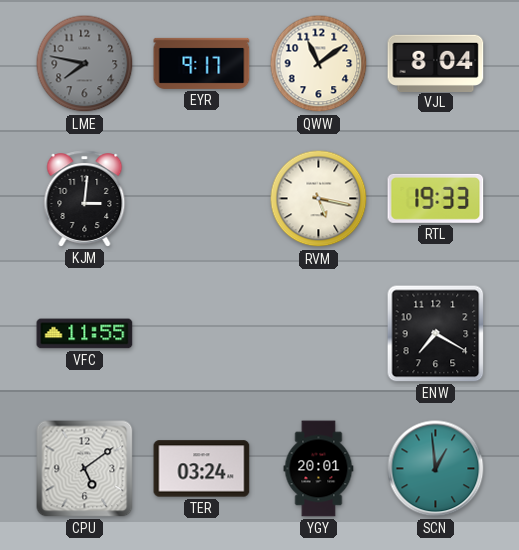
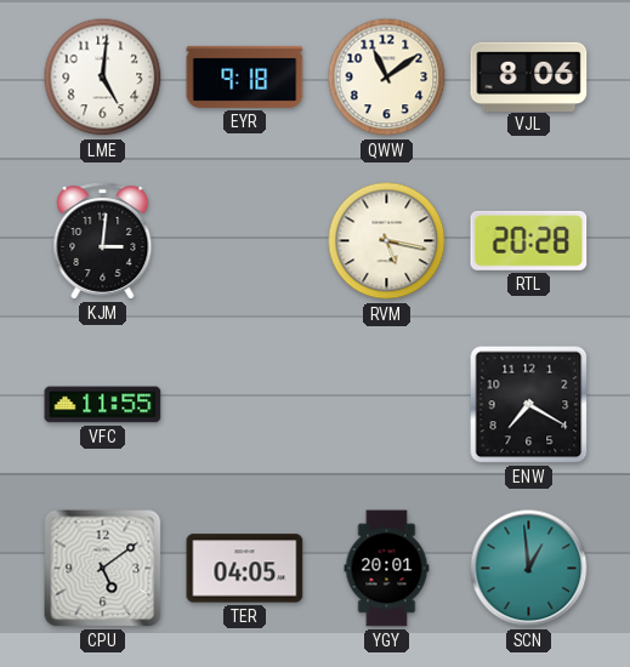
LME: 7:47 -> 5:01 (103, 78)
LME dial: grey -> white (103, 78)
EYR: 9:17 -> 9:18 (245, 76)
VJL: 8:04 -> 8:06 (529, 76)
RTL: 19:33 -> 20:28 (529, 240)
TER: 03:24 -> 04:05 (245, 569)
